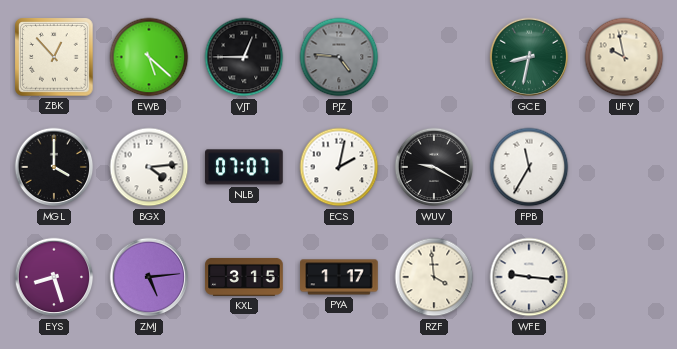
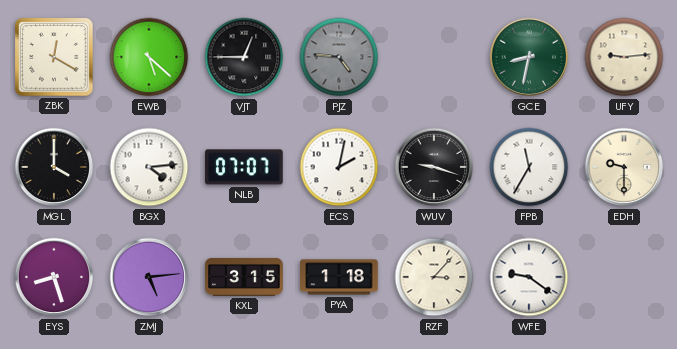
ZBK: 12:53 -> 12:20 (54, 57)
UFY: 9:58 -> 9:14 (624, 57)
WUV: 9:20 -> 9:18 (434, 167)
EDH: none -> 9:30 (624, 167)
PYA: 1:17 -> 1:18 (339, 277)
RZF: 3:59 -> 3:07 (434, 277)
WFE: 9:16 -> 9:21 (529, 277)
